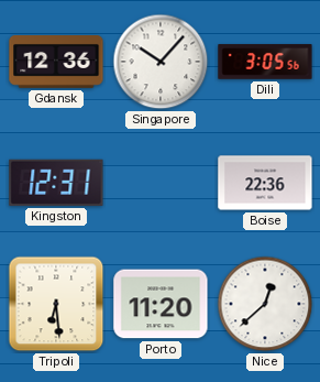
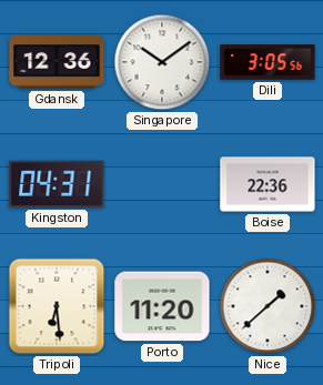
Singapore: 10:07 -> 10:09 (162, 62)
Kingston: 12:31 -> 04:31 (57, 184)
Nice: 12:38 -> 1:38 (268, 306)
